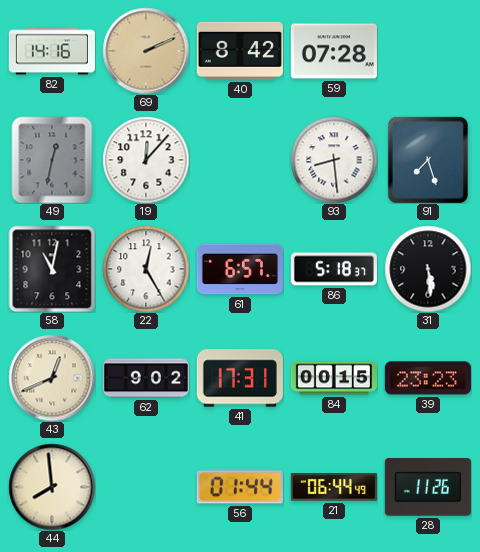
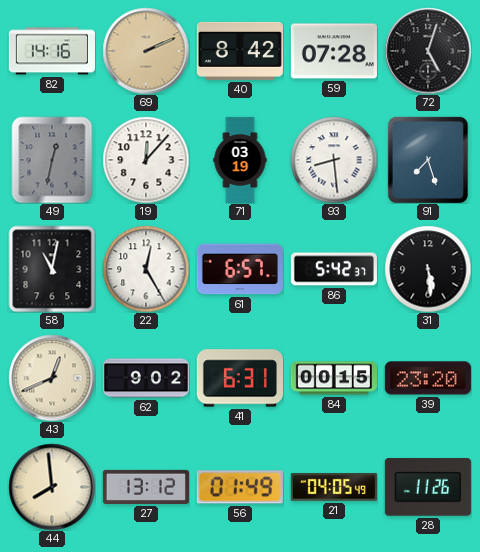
72: none -> 5:03 (428, 51)
71: none -> 03:19 (240, 159)
86: 5:18 -> 5:42 (334, 269)
41: 17:31 -> 6:31 (240, 378)
39: 23:23 -> 23:20 (428, 378)
27: none -> 13:12 (146, 487)
56: 01:44 -> 01:49 (240, 487)
21: 06:44 -> 04:05 (334, 487)
